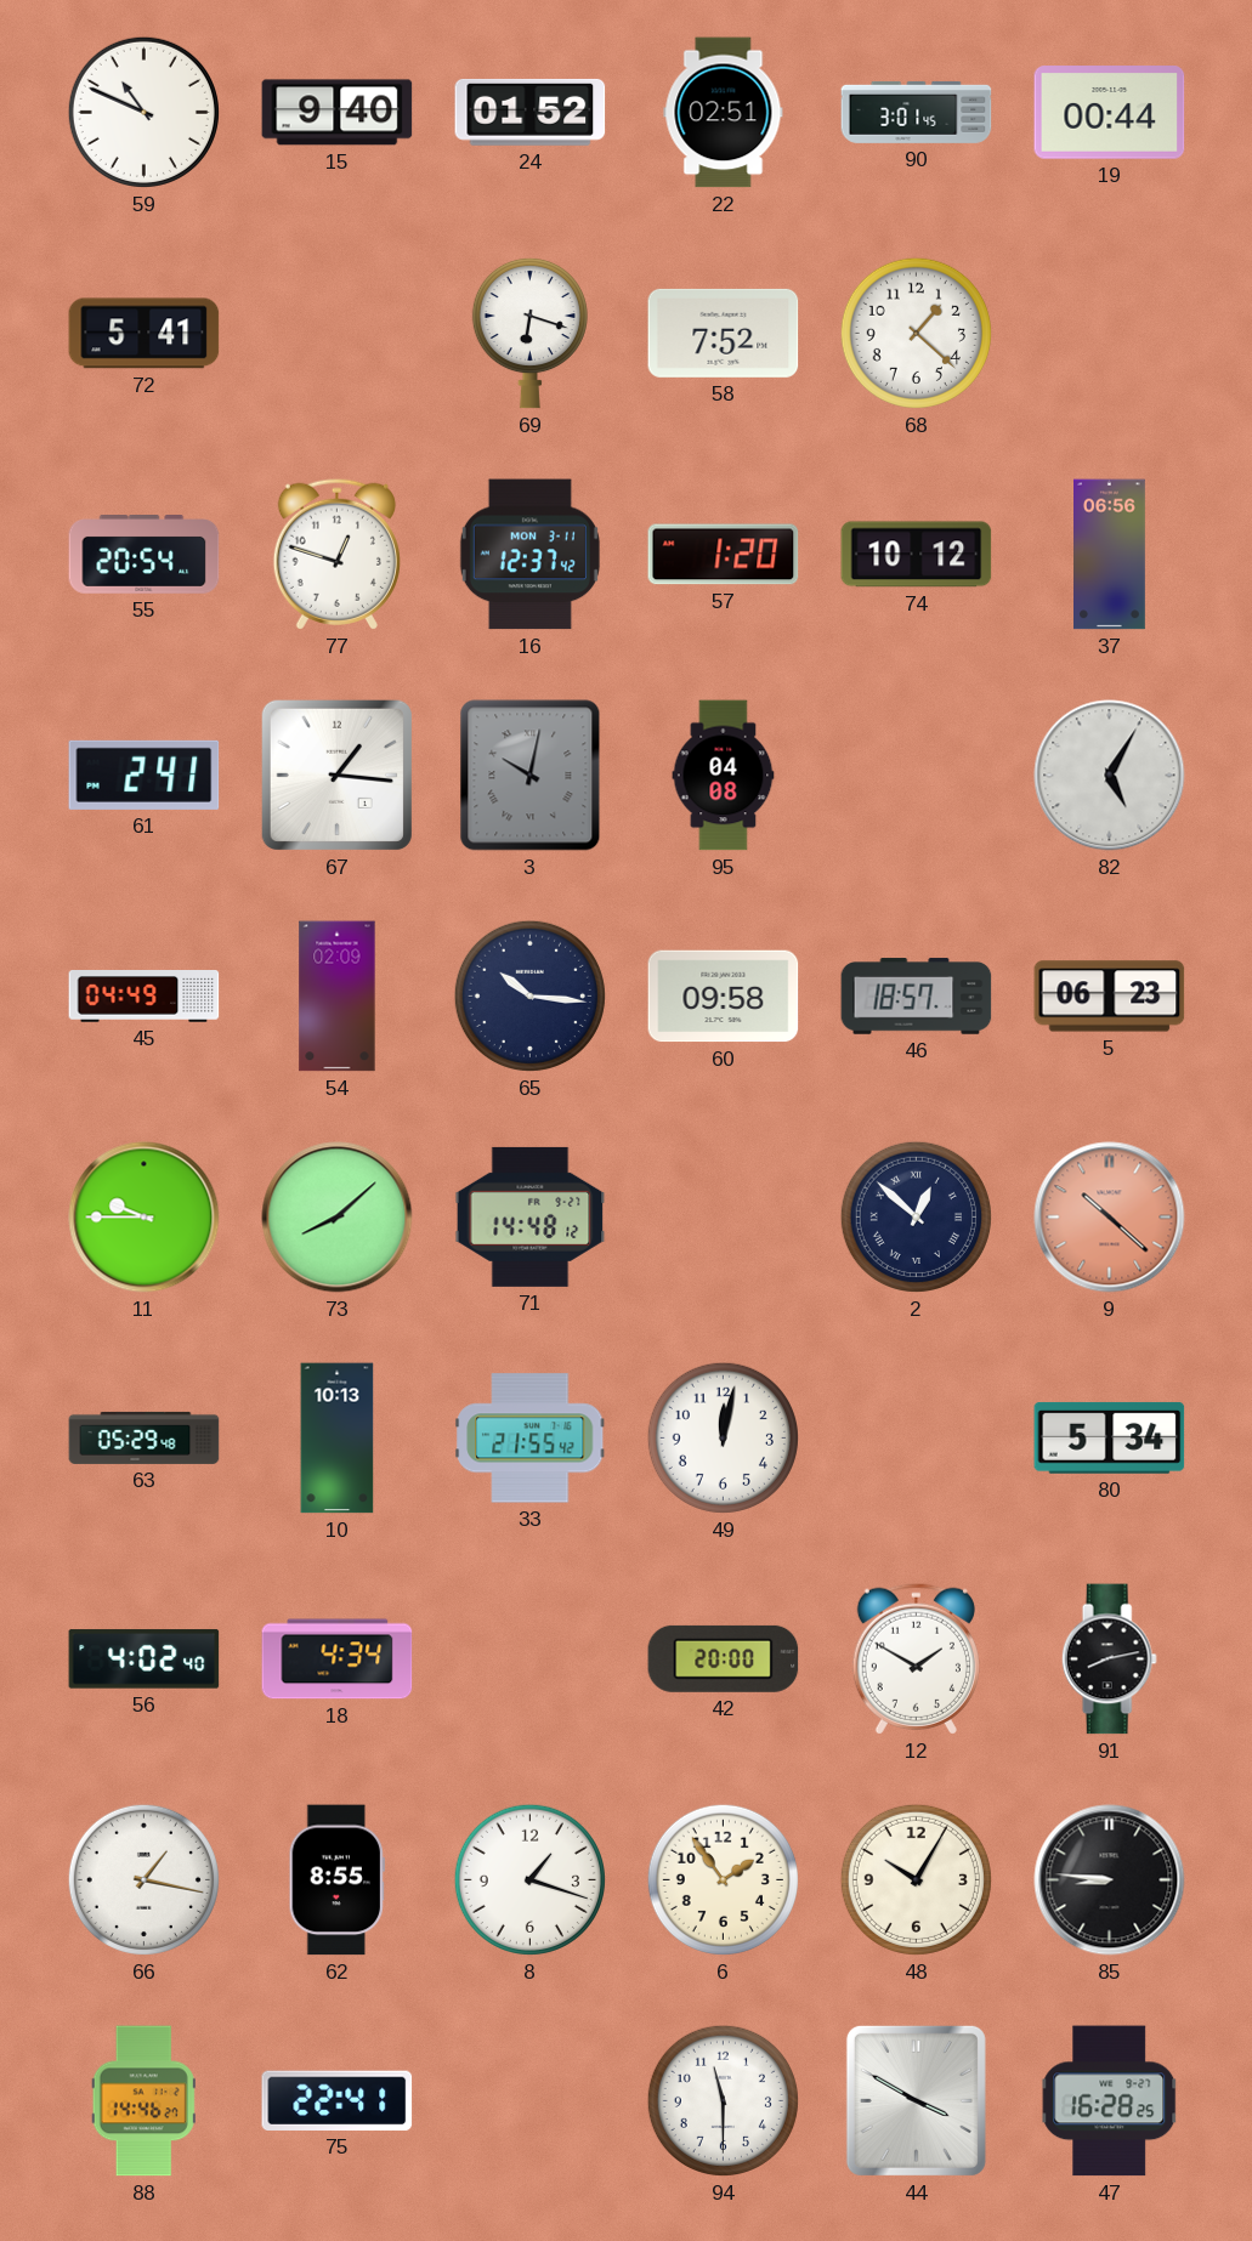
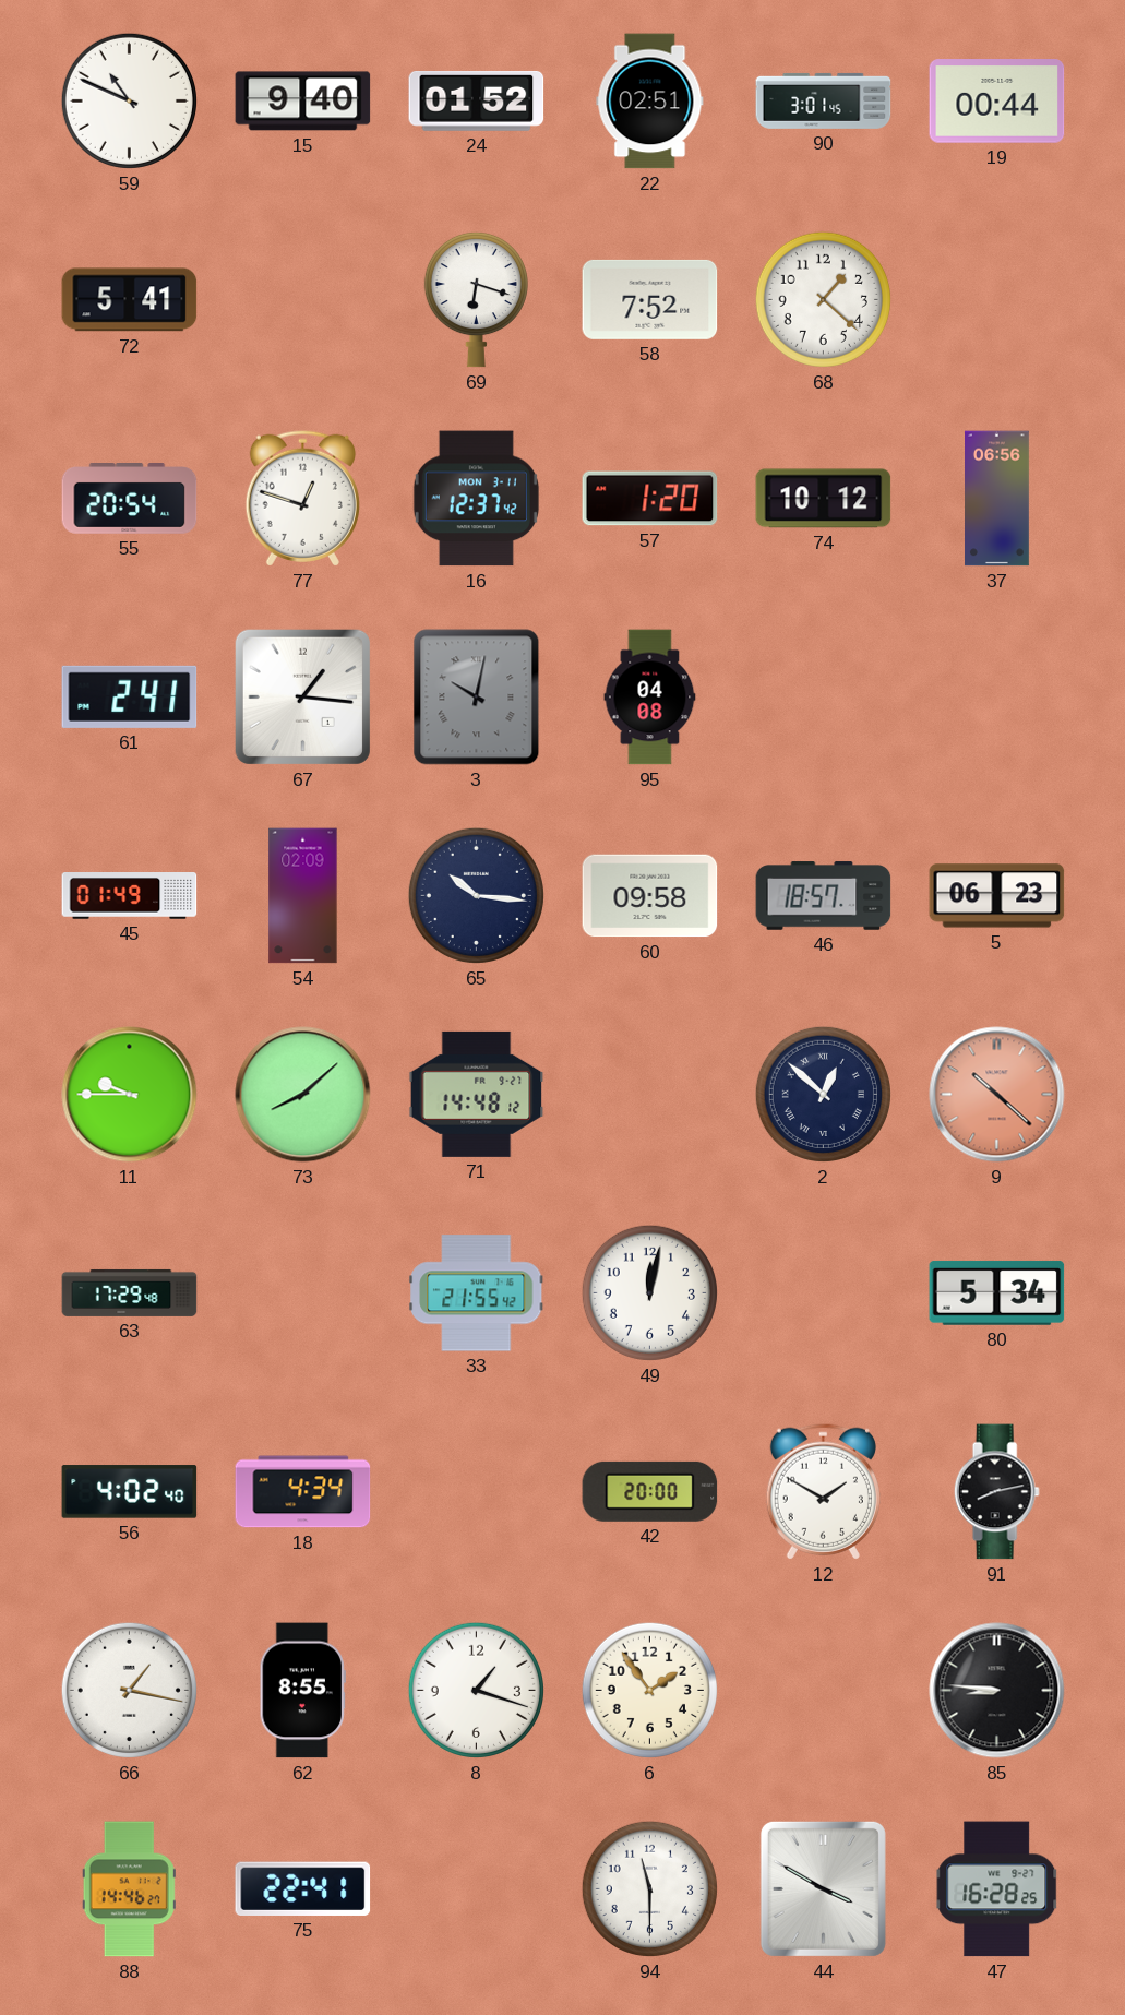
82: 5:05 -> none (1110, 776)
45: 04:49 -> 01:49 (130, 896)
63: 05:29 -> 17:29 (130, 1292)
10: 10:13 -> none (338, 1439)
48: 10:05 -> none (916, 1879)
